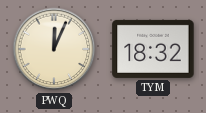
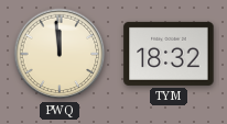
PWQ: 12:04 -> 11:59 (60, 54)
